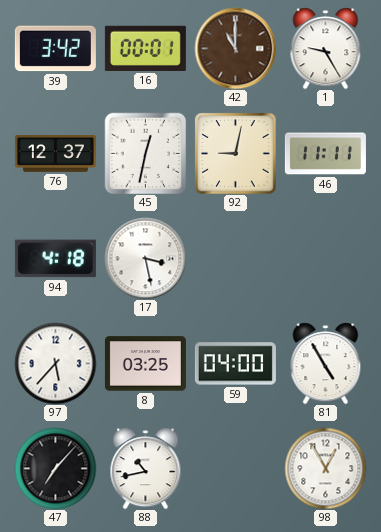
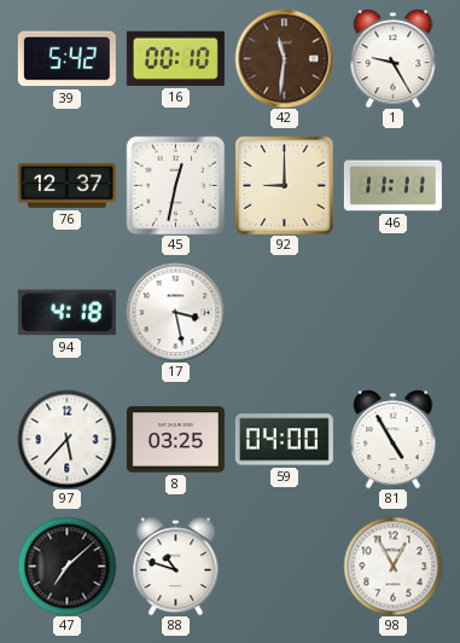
39: 3:42 -> 5:42 (66, 59)
16: 00:01 -> 00:10 (175, 58)
42: 11:00 -> 11:31 (284, 58)
92: 9:02 -> 9:00 (284, 185)
47: 7:07 -> 7:08 (66, 566)
88: 10:43 -> 10:48 (176, 566)
